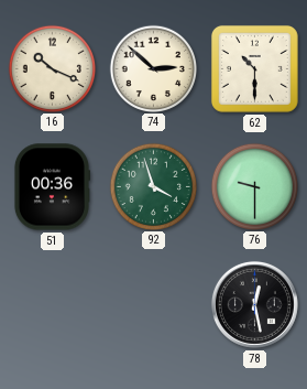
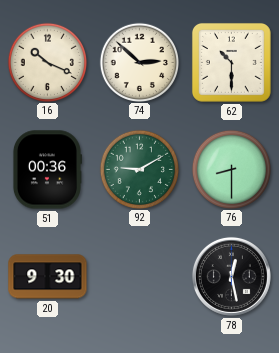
92: 3:57 -> 9:10 (139, 169)
76: 9:30 -> 8:30 (231, 169)
20: none -> 9:30 (48, 277)
